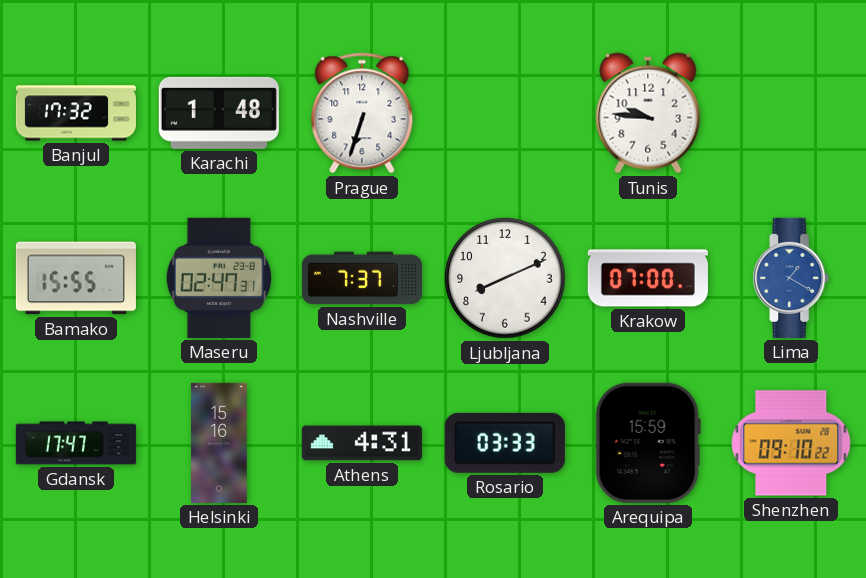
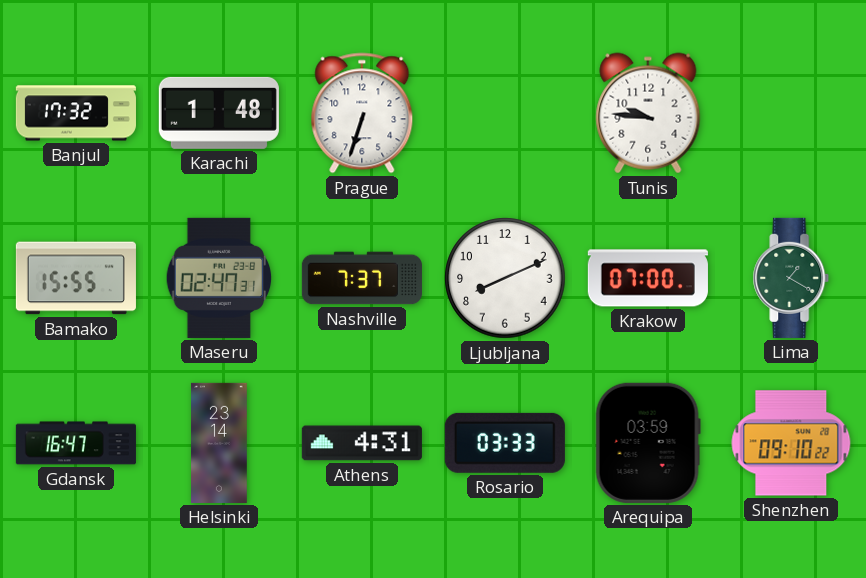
Lima dial: blue -> green (791, 278)
Gdansk: 17:47 -> 16:47 (76, 443)
Helsinki: 15:16 -> 23:14 (219, 443)
Arequipa: 15:59 -> 03:59 (648, 443)
